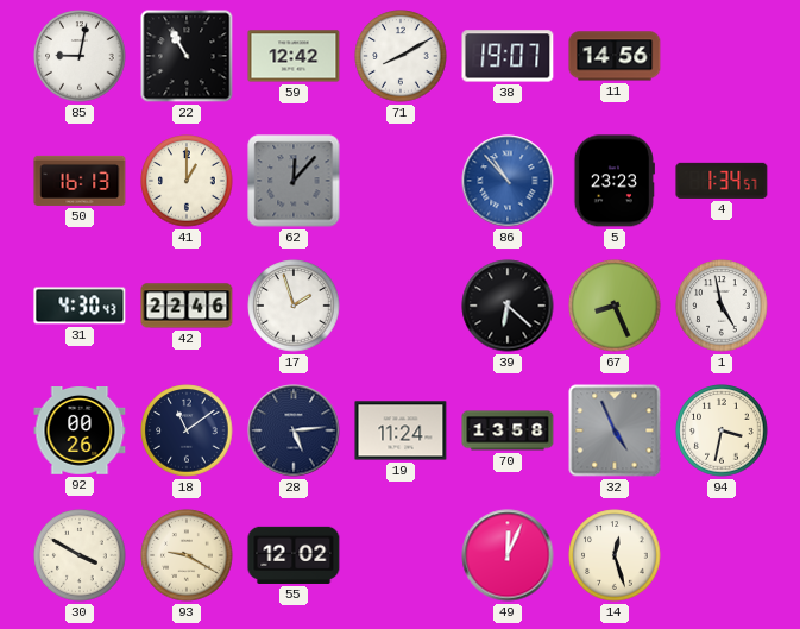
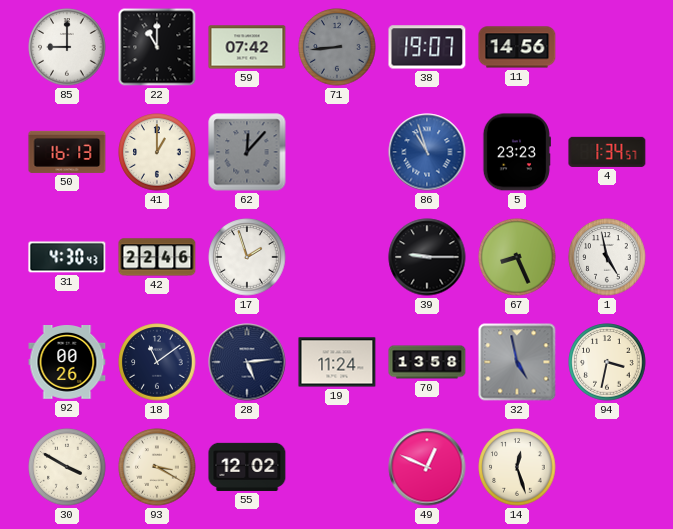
85: 9:02 -> 9:00 (67, 47)
22: 10:55 -> 11:00 (157, 47)
59: 12:42 -> 07:42 (247, 47)
71: 8:10 -> 8:44 (337, 47)
71 dial: white -> grey (337, 47)
86: 10:53 -> 10:57 (427, 152)
39: 6:22 -> 9:15 (427, 257)
32: 4:56 -> 4:58 (517, 362)
93: 9:20 -> 3:20 (157, 467)
49: 12:04 -> 12:49 (427, 467)
